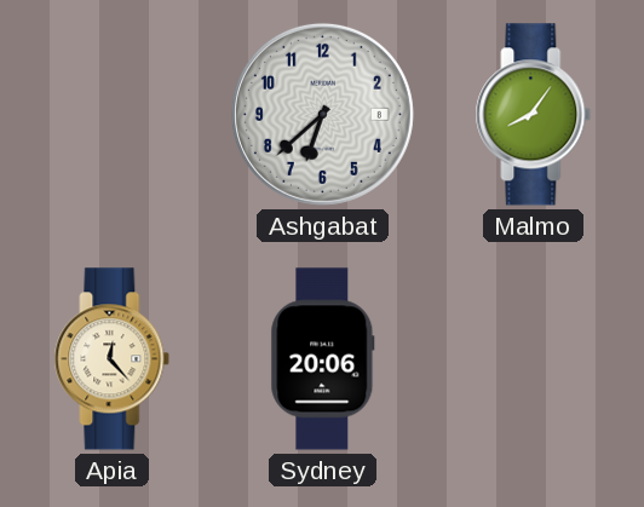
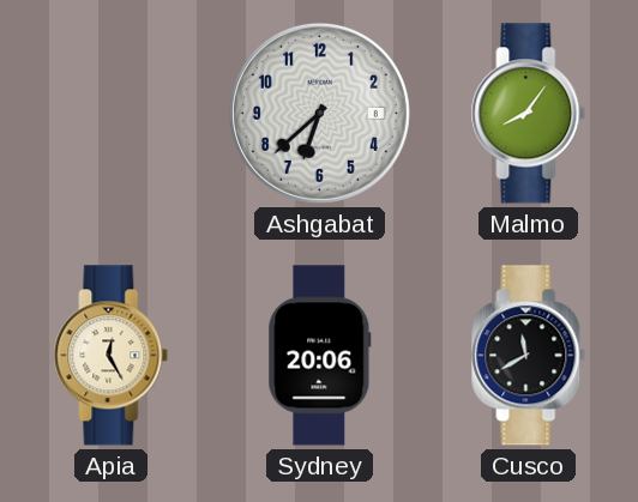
Apia: 12:23 -> 12:25 (112, 356)
Cusco: none -> 11:40 (529, 356)
